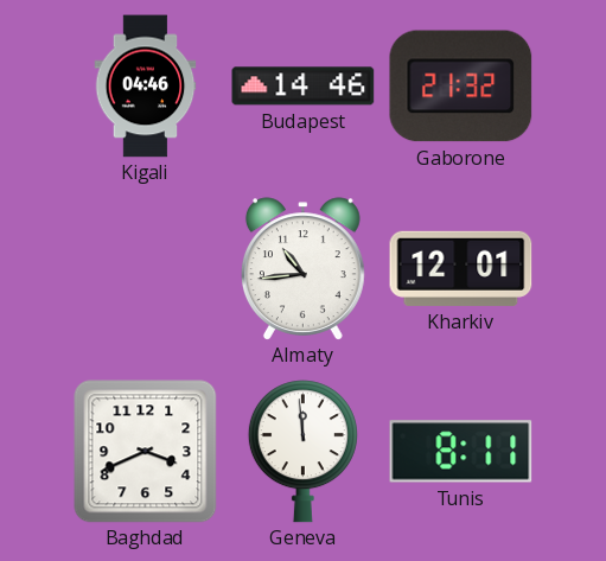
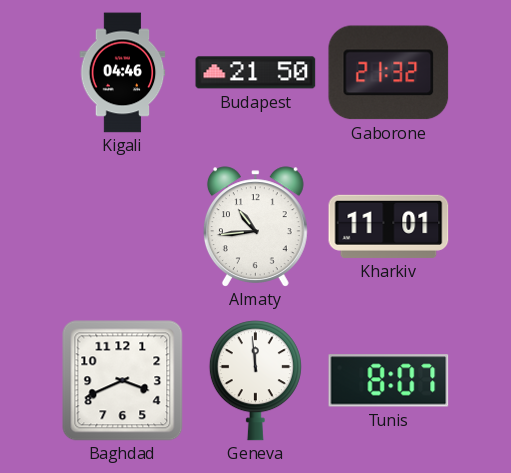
Budapest: 14:46 -> 21:50 (256, 73)
Kharkiv: 12:01 -> 11:01 (389, 226)
Tunis: 8:11 -> 8:07 (389, 381)
